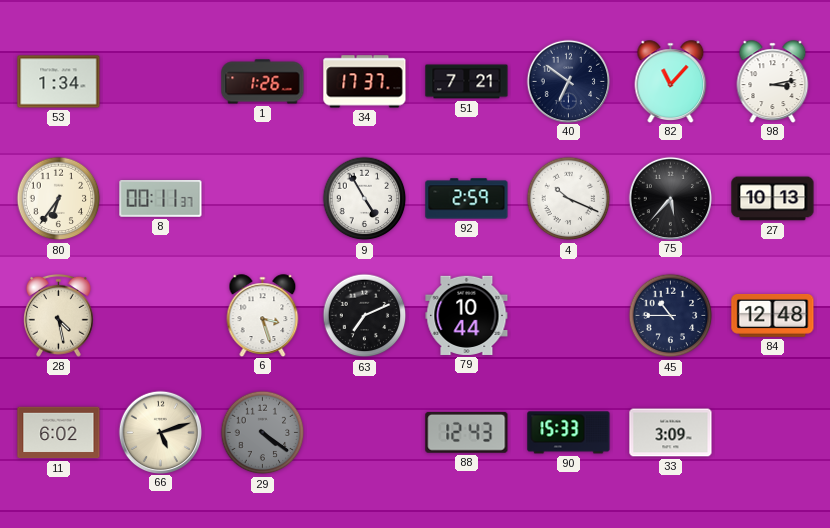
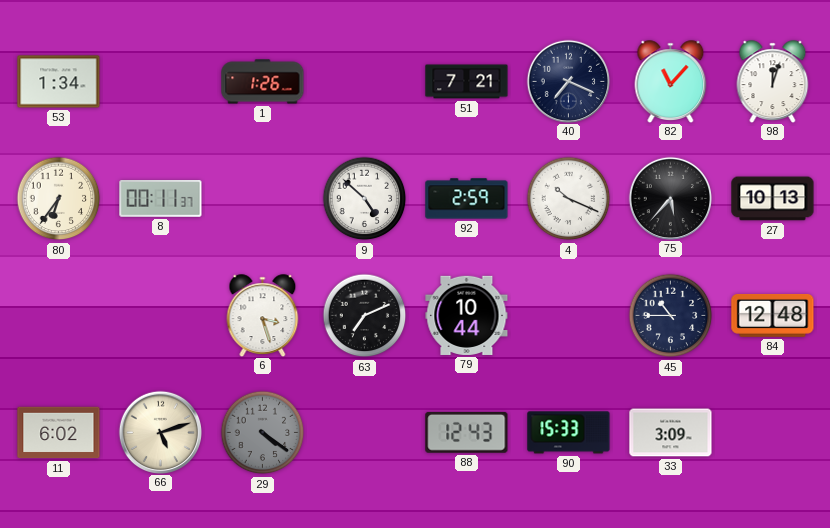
34: 17:37 -> none (365, 82)
40: 6:51 -> 7:19 (568, 81)
98: 3:13 -> 12:03 (773, 81)
9: 4:55 -> 4:52 (365, 199)
28: 4:28 -> none (59, 315)
